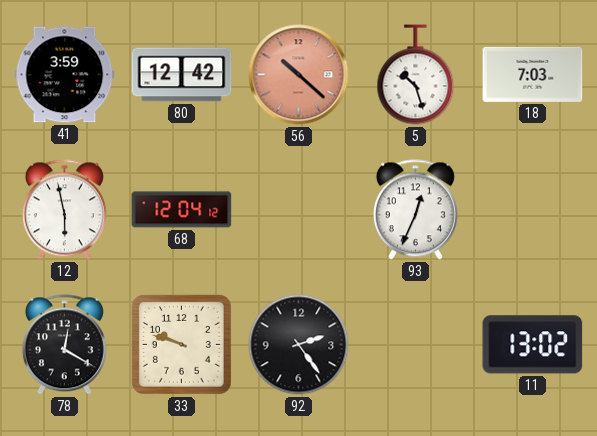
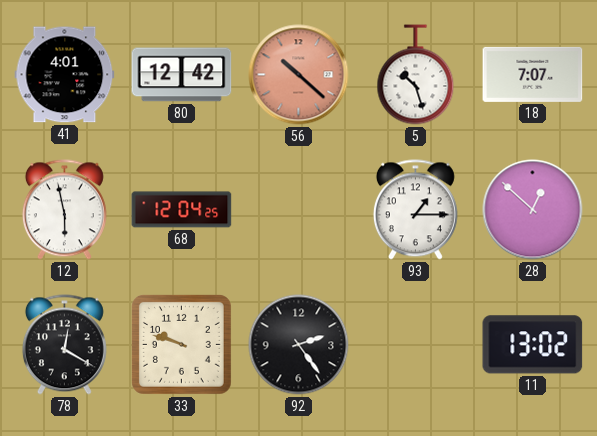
41: 3:59 -> 4:01 (65, 75)
18: 7:03 -> 7:07 (533, 74)
68: 12:04:12 -> 12:04:25 (182, 210)
93: 12:34 -> 1:15 (415, 210)
28: none -> 12:52 (533, 210)
